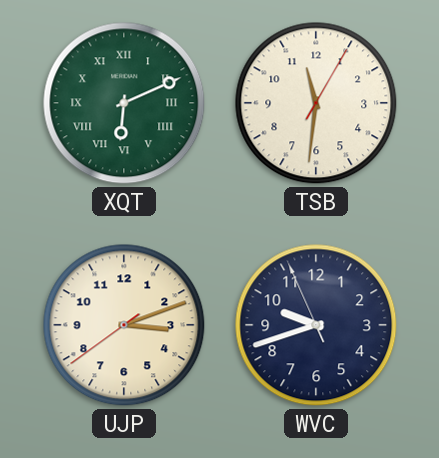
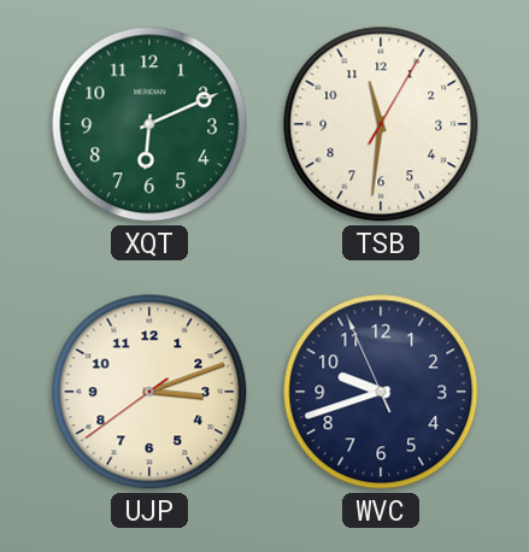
XQT numerals: Roman -> Arabic (149, 124)
